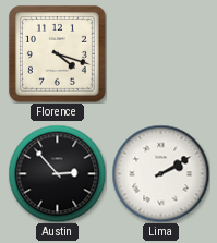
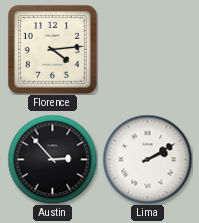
Florence: 4:18 -> 4:14 (52, 49)
